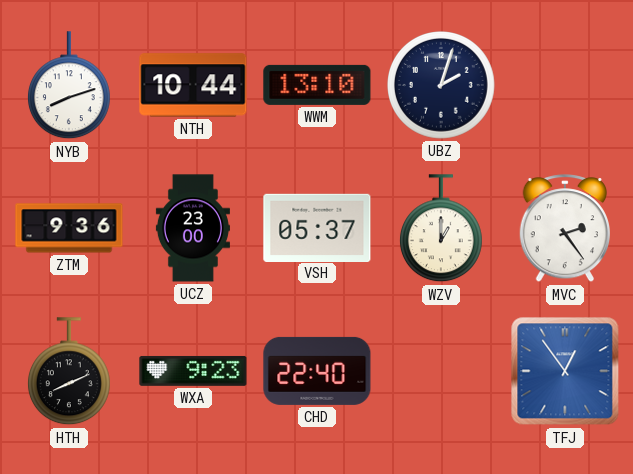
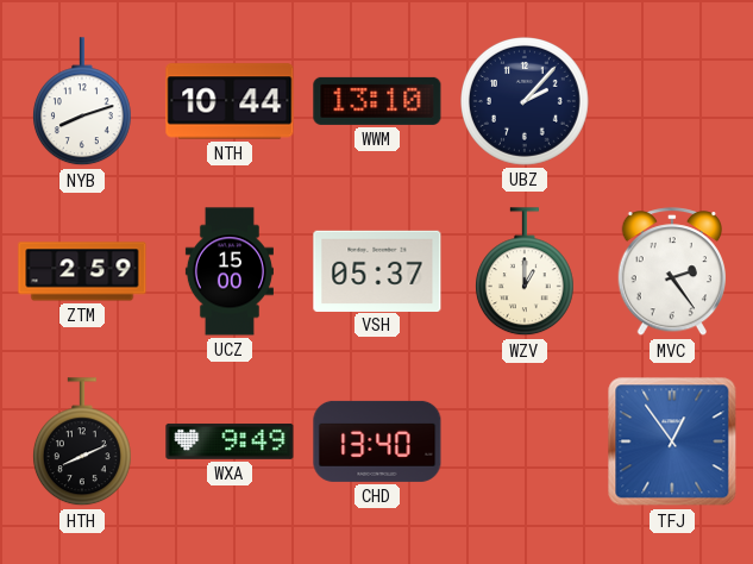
UBZ: 2:03 -> 2:07 (526, 102)
ZTM: 9:36 -> 2:59 (82, 271)
UCZ: 23:00 -> 15:00 (230, 271)
WXA: 9:23 -> 9:49 (230, 441)
CHD: 22:40 -> 13:40 (377, 441)
